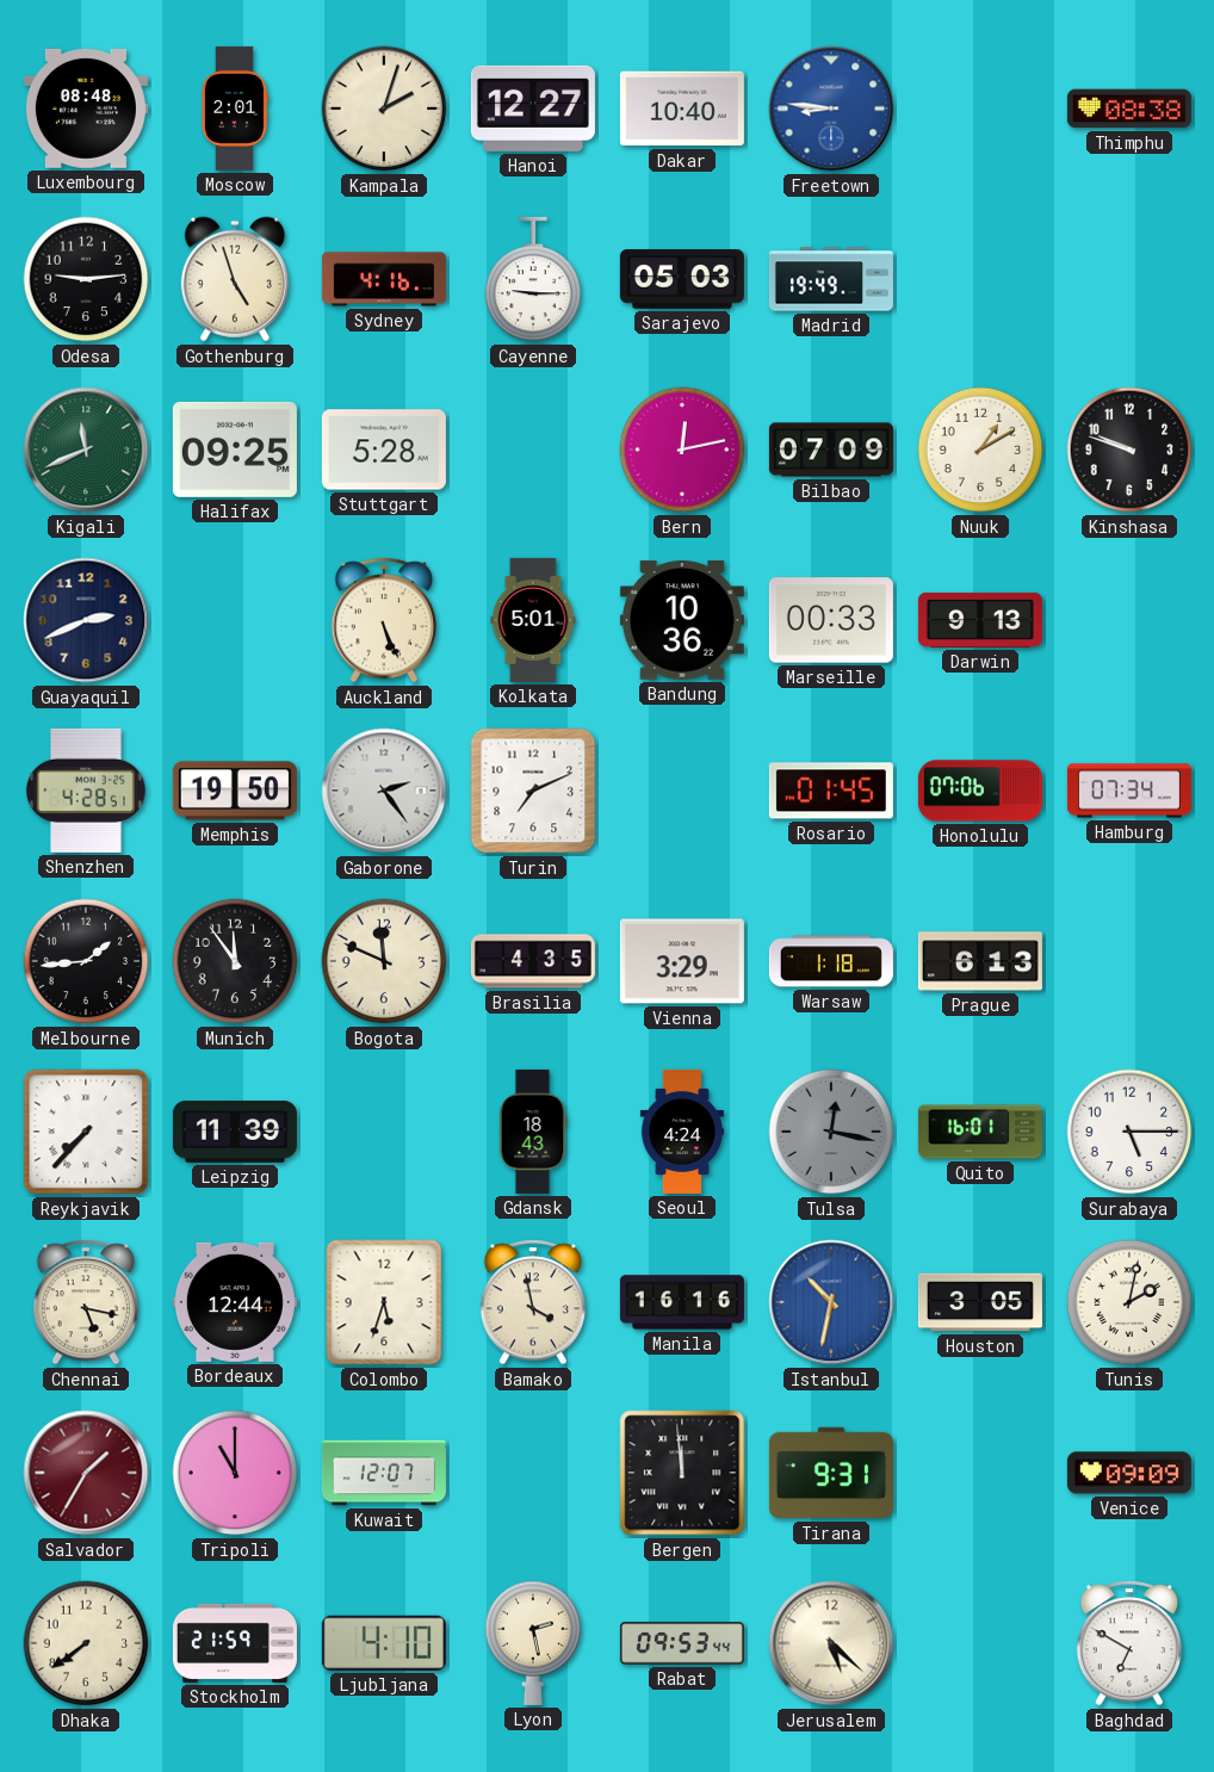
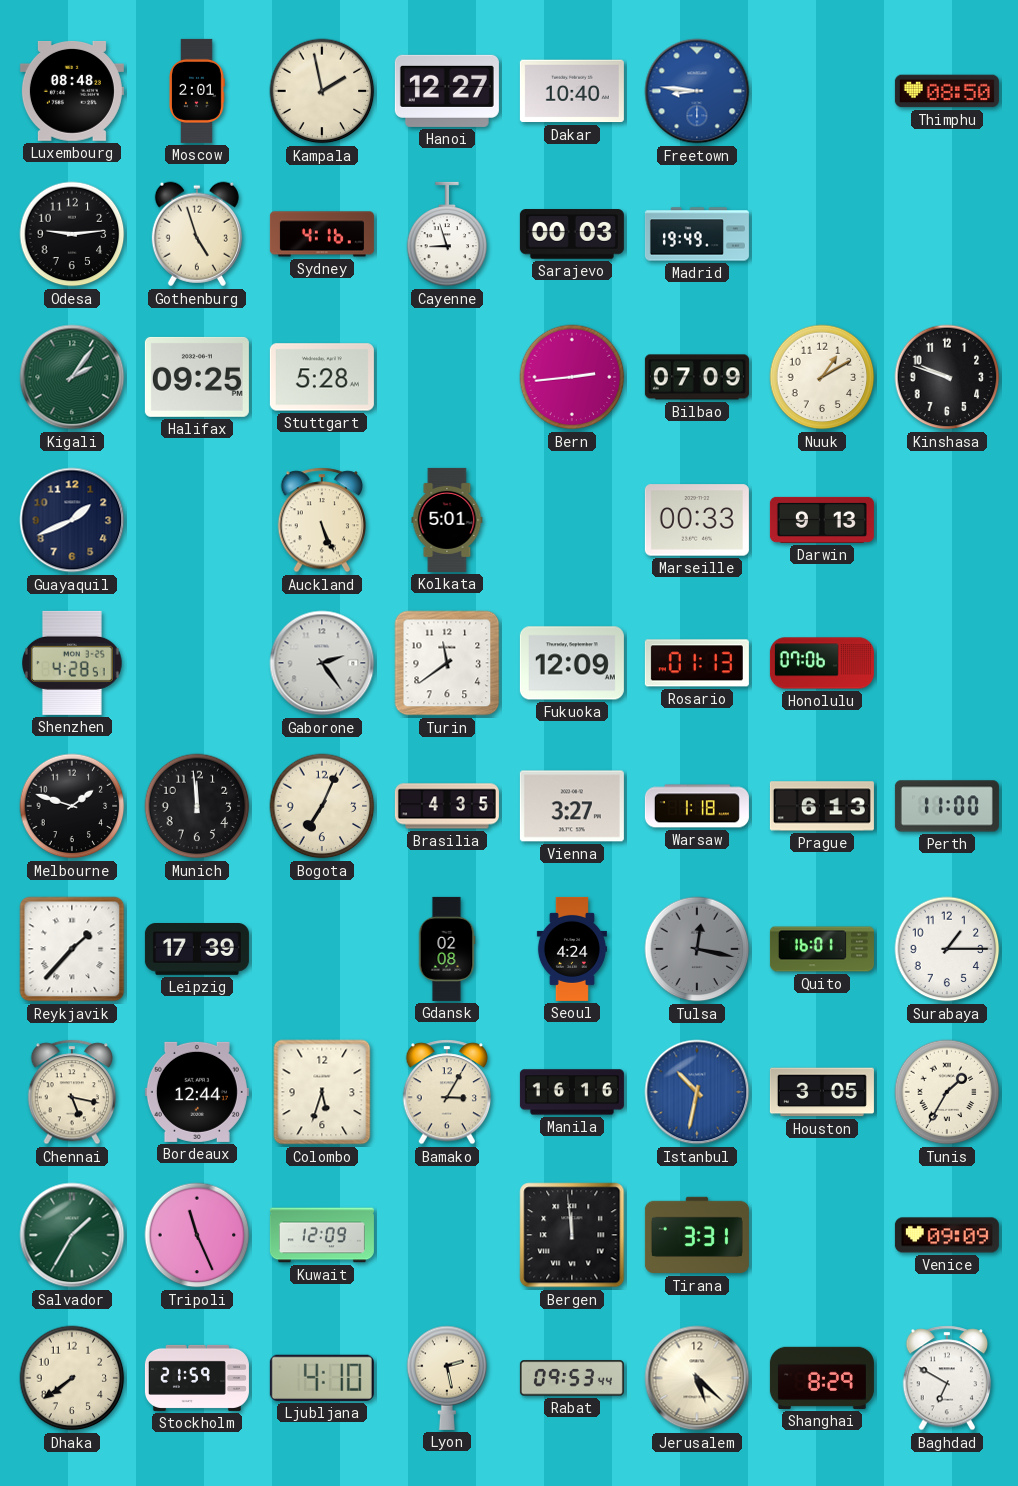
Kampala: 2:03 -> 1:58 (322, 91)
Thimphu: 08:38 -> 08:50 (947, 91)
Cayenne: 9:15 -> 8:57 (447, 234)
Sarajevo: 05:03 -> 00:03 (572, 234)
Kigali: 11:41 -> 2:06 (72, 377)
Bern: 12:13 -> 2:44 (572, 377)
Guayaquil: 2:41 -> 1:41 (72, 520)
Bandung: 10:36 -> none (682, 620)
Memphis: 19:50 -> none (235, 791)
Turin: 7:11 -> 11:39 (447, 663)
Fukuoka: none -> 12:09 (572, 663)
Rosario: 01:45 -> 01:13 (697, 663)
Hamburg: 07:34 -> none (1129, 791)
Melbourne: 1:44 -> 1:48 (72, 806)
Munich: 11:54 -> 11:59 (197, 806)
Bogota: 11:49 -> 7:04 (322, 806)
Vienna: 3:29 -> 3:27 (572, 806)
Perth: none -> 11:00 (947, 806)
Reykjavik: 7:37 -> 1:37 (72, 949)
Leipzig: 11:39 -> 17:39 (197, 950)
Gdansk: 18:43 -> 02:08 (447, 949)
Surabaya: 5:15 -> 1:15 (947, 949)
Bamako: 3:58 -> 3:05 (447, 1092)
Tunis: 2:02 -> 1:35 (947, 1092)
Salvador dial: burgundy -> green (72, 1235)
Tripoli: 11:00 -> 11:26 (197, 1235)
Kuwait: 12:07 -> 12:09 (322, 1235)
Tirana: 9:31 -> 3:31 (697, 1235)
Shanghai: none -> 8:29 (822, 1378)
